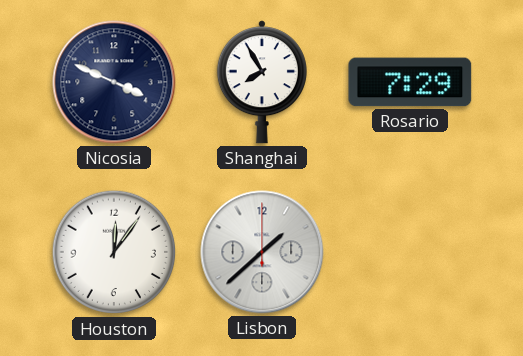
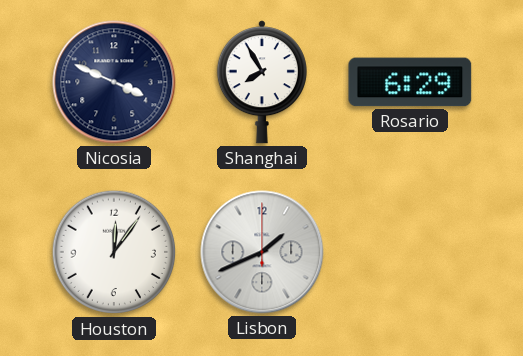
Rosario: 7:29 -> 6:29 (410, 82)
Lisbon: 1:38 -> 1:41 (262, 252)
